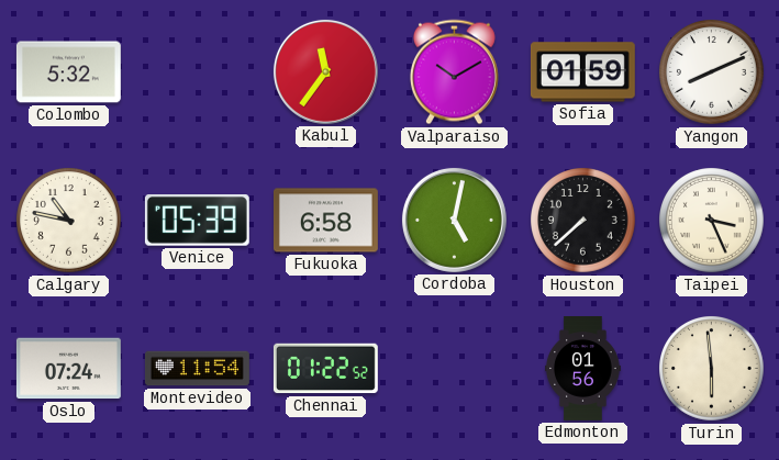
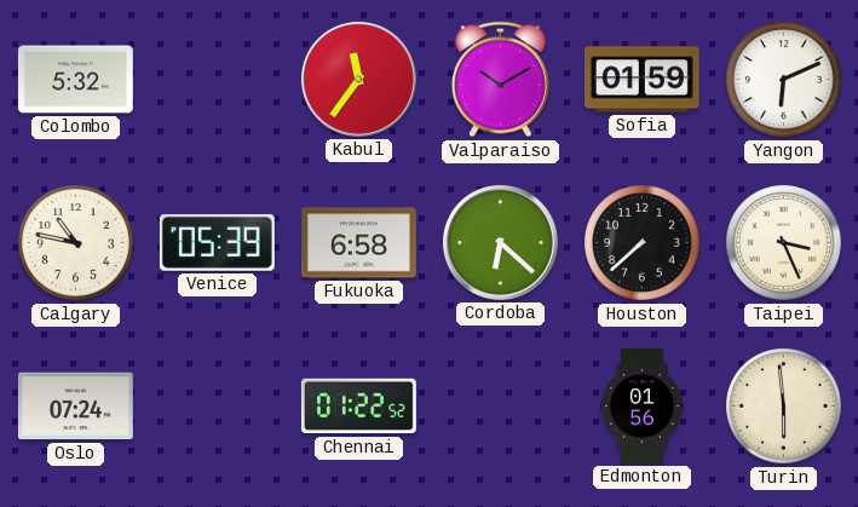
Yangon: 8:11 -> 6:11 (784, 80)
Cordoba: 5:02 -> 6:22 (500, 242)
Montevideo: 11:54 -> none (197, 369)
